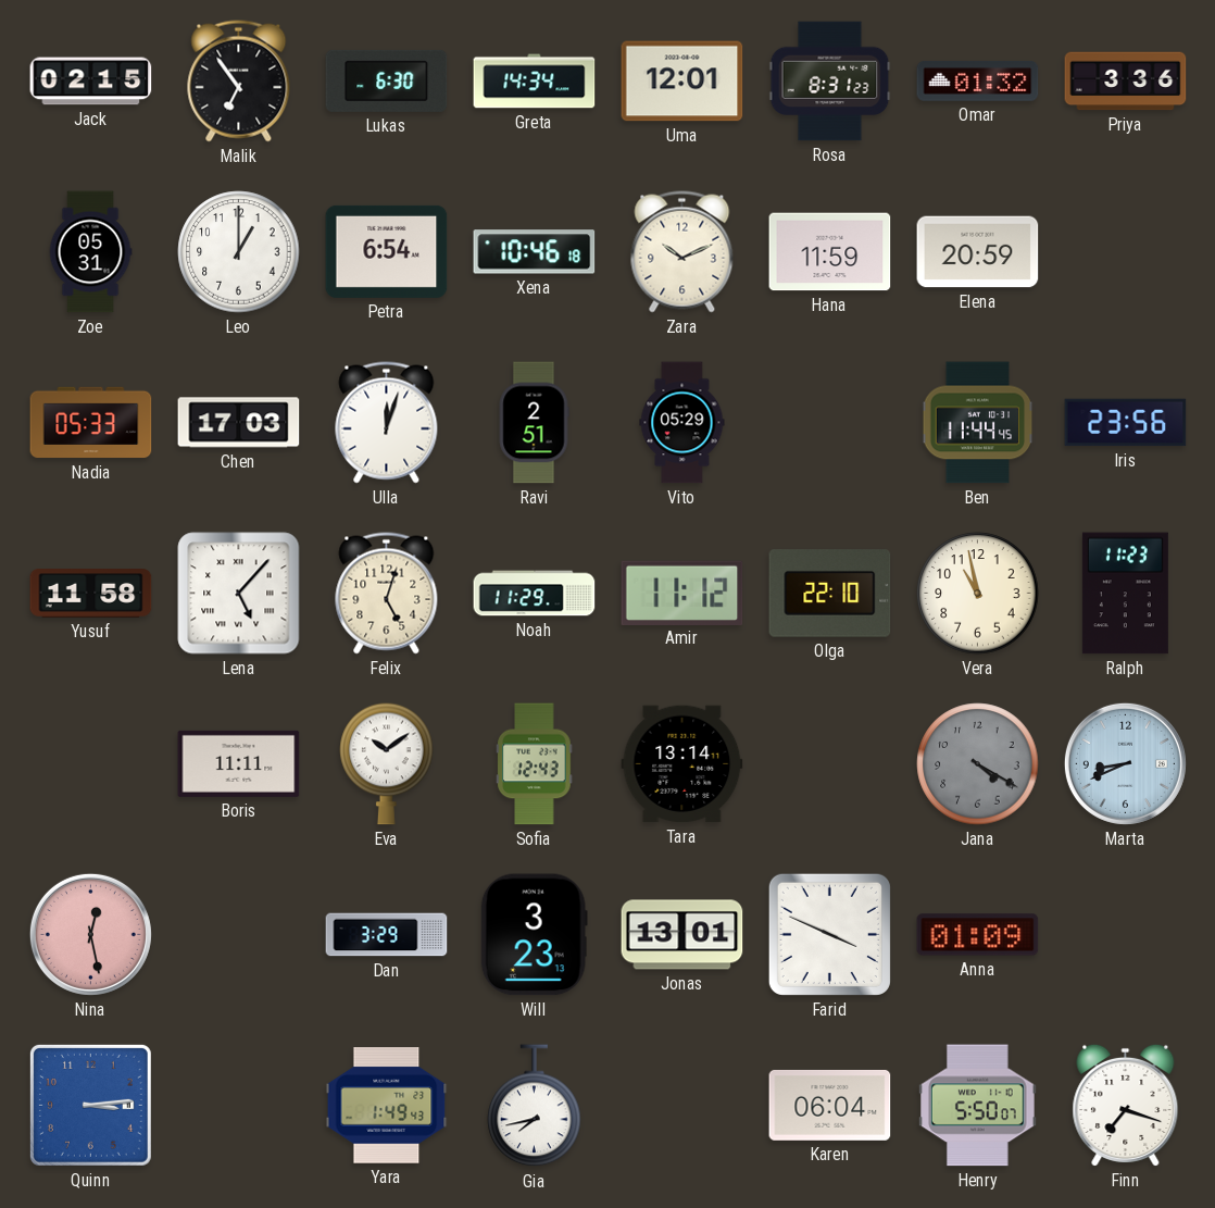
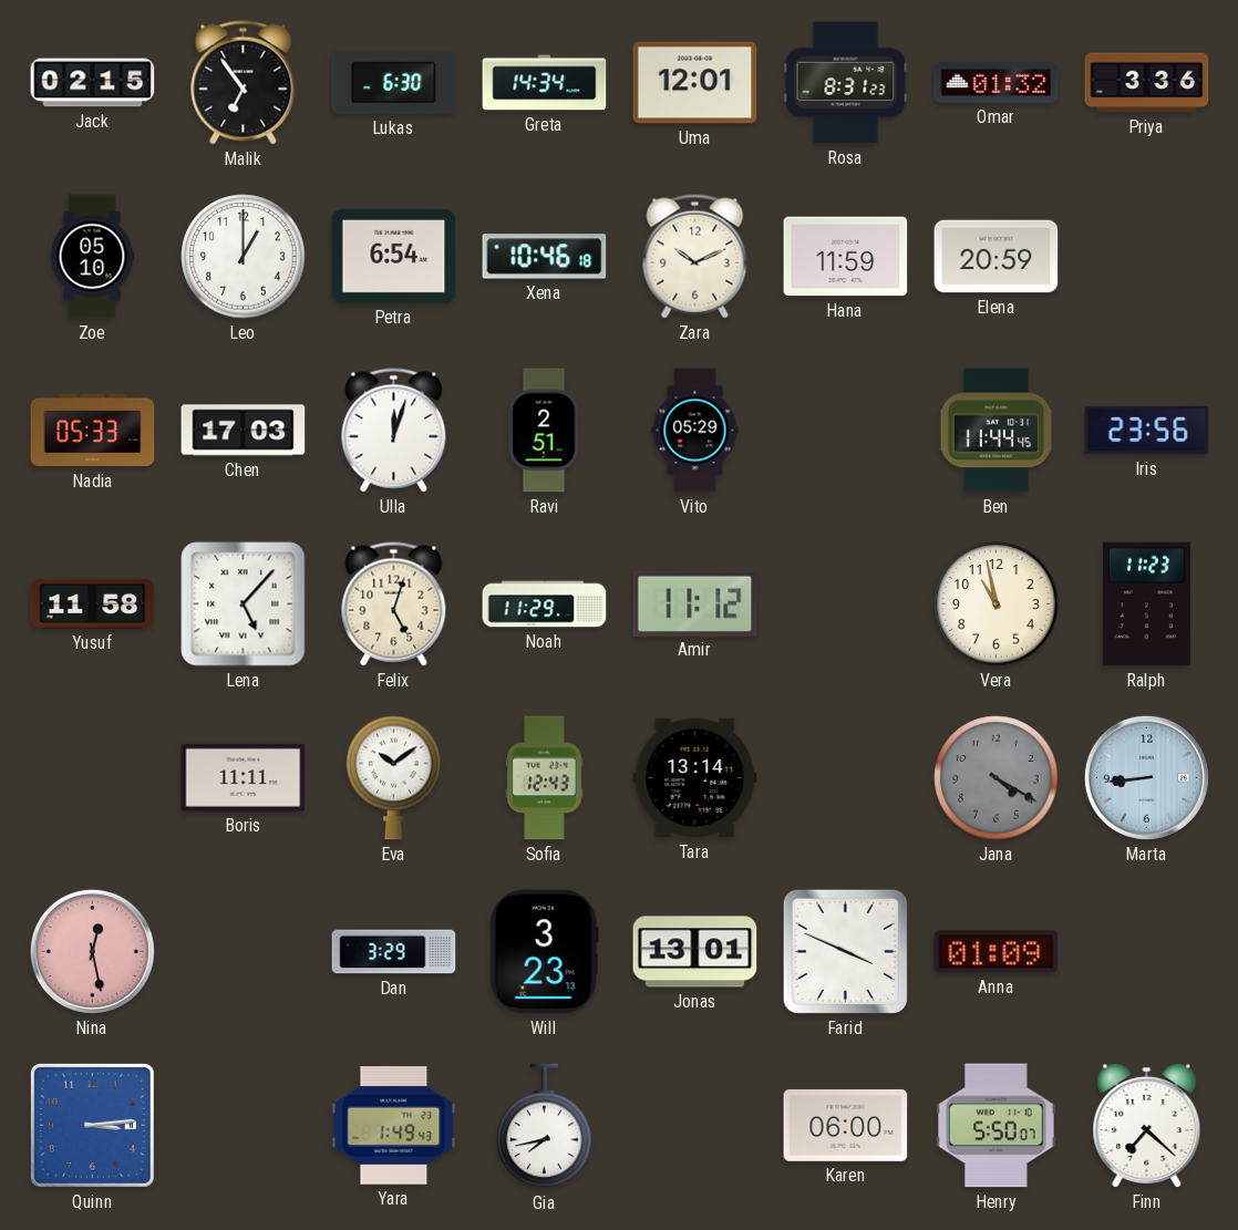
Zoe: 05:31 -> 05:10 (92, 257)
Olga: 22:10 -> none (830, 594)
Marta: 8:41 -> 8:44 (1146, 777)
Karen: 06:04 -> 06:00 (846, 1126)
Finn: 7:18 -> 7:22 (1147, 1125)
